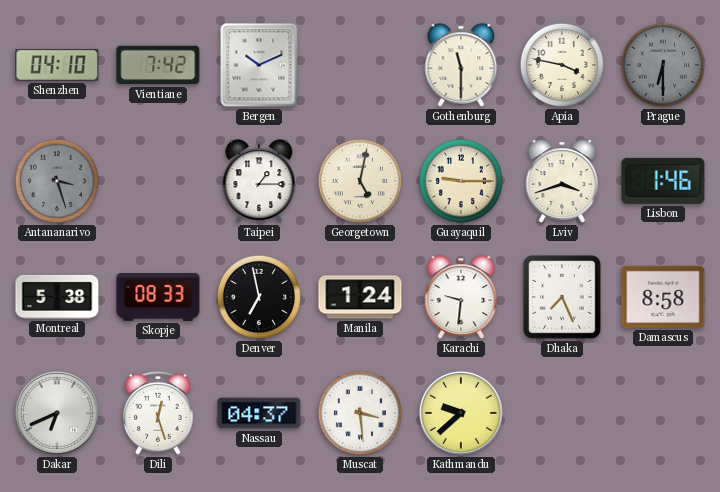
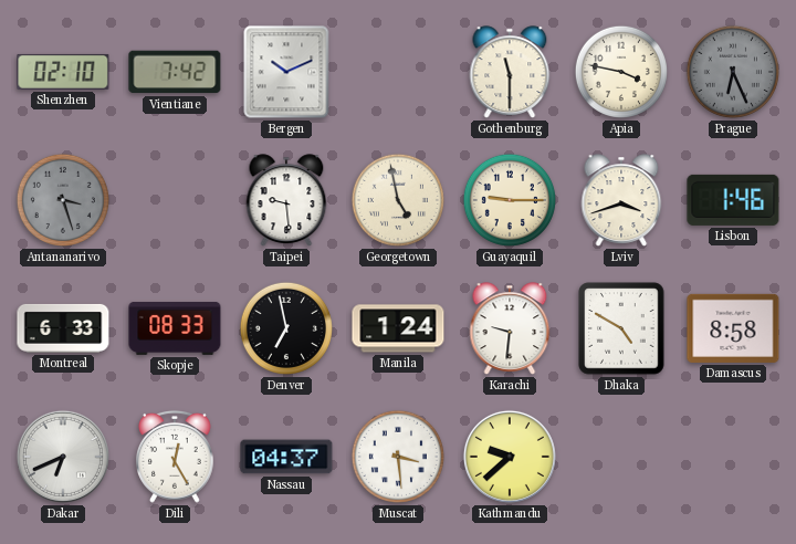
Shenzhen: 04:10 -> 02:10 (63, 72)
Prague: 6:30 -> 6:26 (733, 72)
Taipei: 1:15 -> 9:29 (286, 200)
Georgetown: 5:02 -> 4:58 (398, 200)
Montreal: 5:38 -> 6:33 (63, 328)
Dhaka: 7:26 -> 4:50 (621, 328)
Dili: 12:27 -> 12:25 (176, 457)
